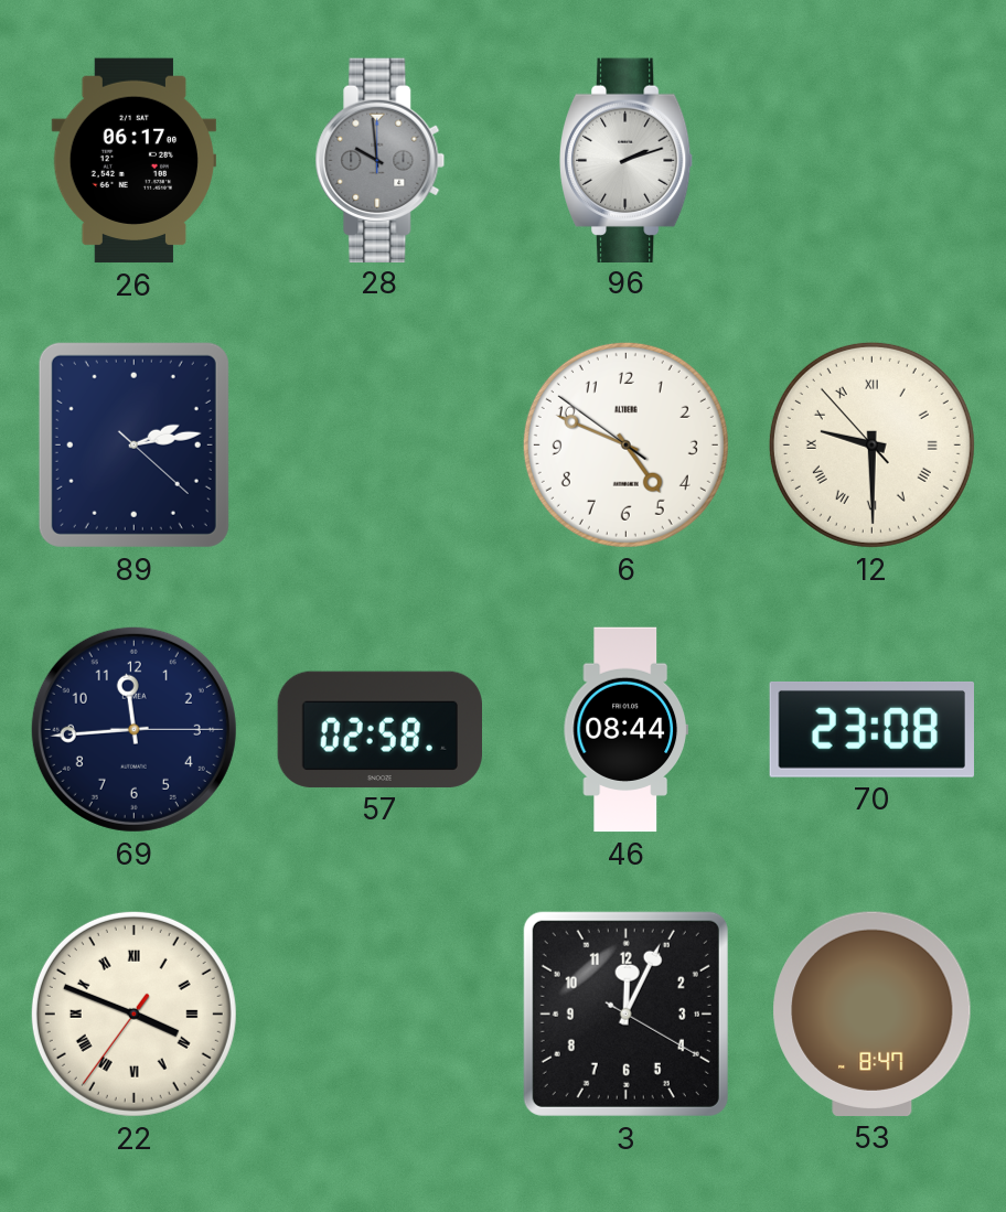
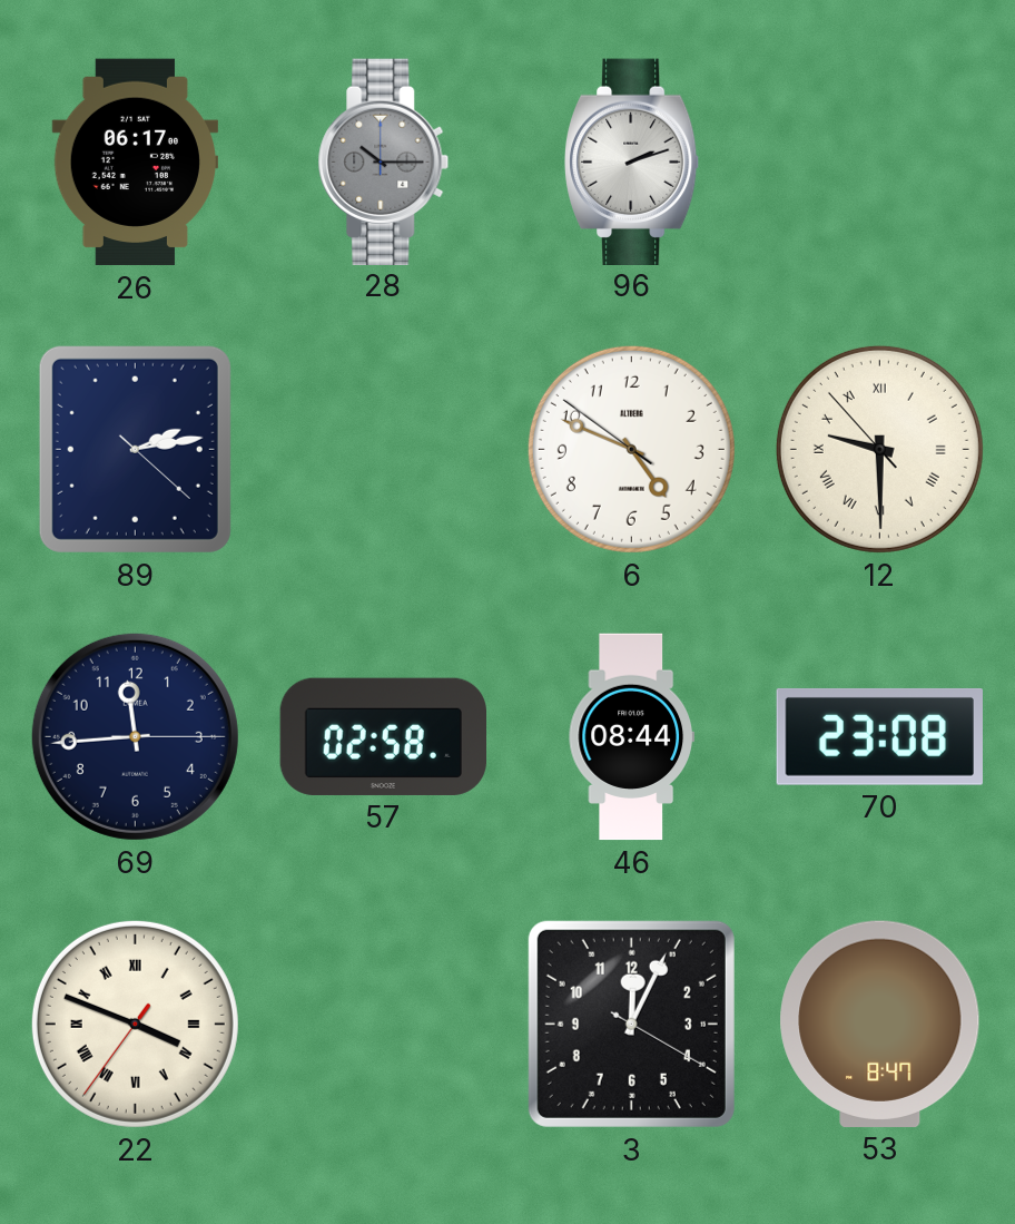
28: 9:59 -> 10:15 (384, 161)
